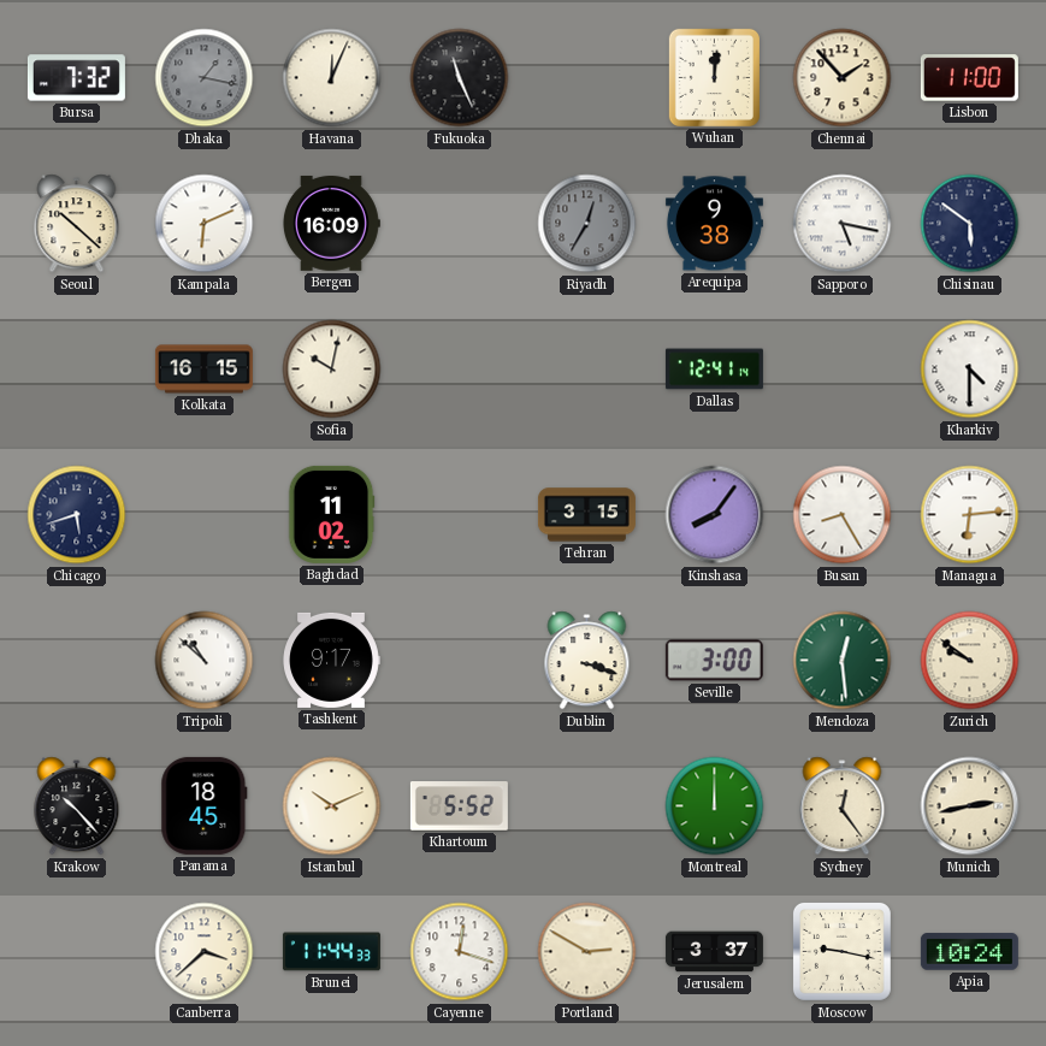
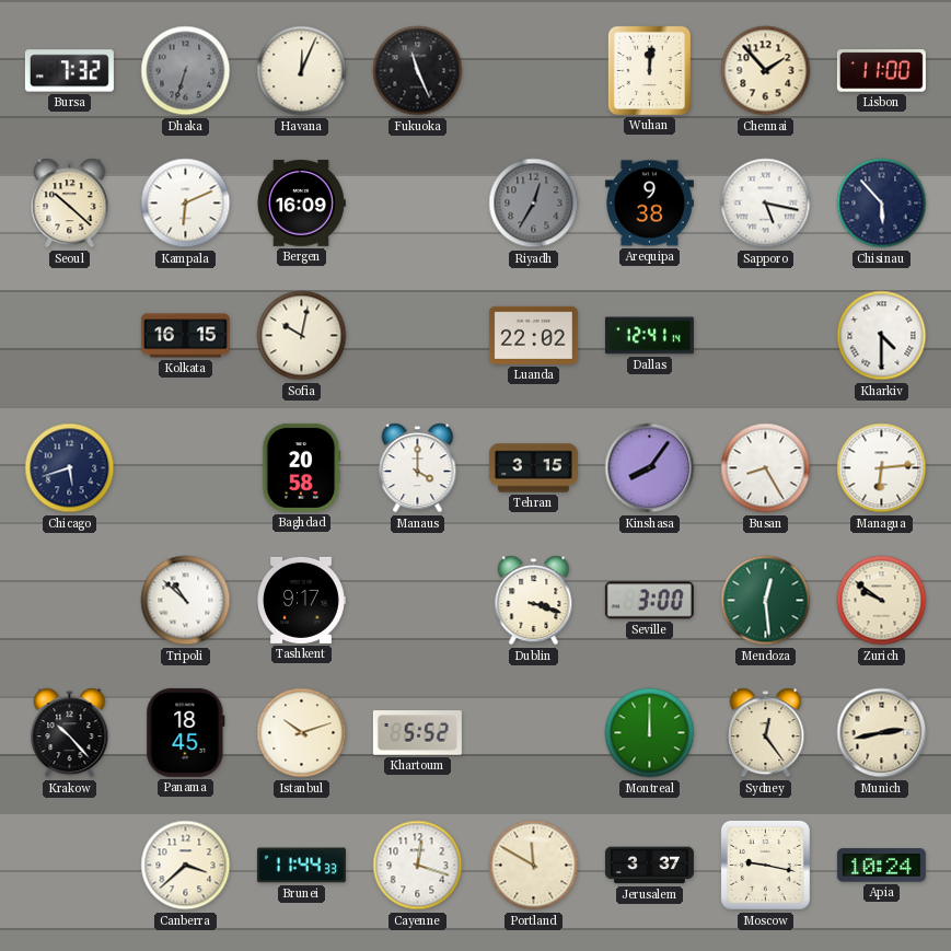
Dhaka: 1:17 -> 6:33 (186, 71)
Chisinau: 5:51 -> 5:53 (882, 204)
Luanda: none -> 22:02 (533, 335)
Baghdad: 11:02 -> 20:58 (301, 467)
Manaus: none -> 4:00 (418, 468)
Istanbul: 10:11 -> 10:12 (302, 733)
Portland: 2:50 -> 11:50 (534, 866)
